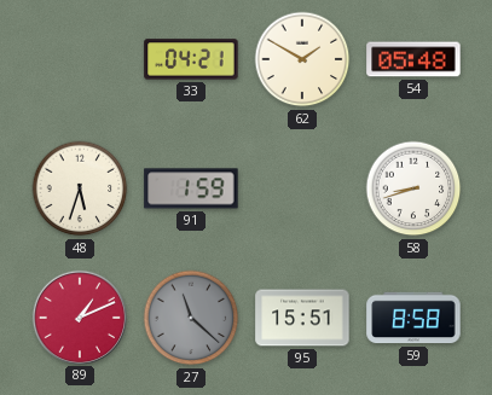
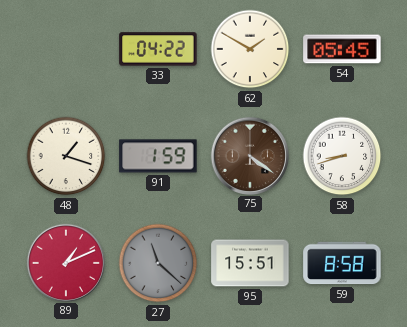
33: 04:21 -> 04:22 (158, 49)
54: 05:48 -> 05:45 (342, 49)
48: 5:33 -> 1:18 (66, 156)
75: none -> 4:21 (249, 155)
